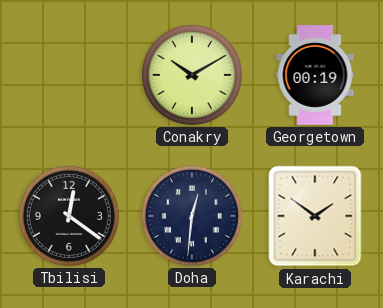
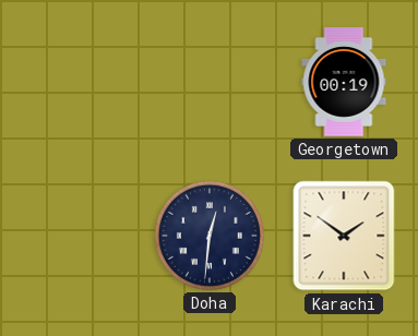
Conakry: 10:10 -> none (192, 75)
Tbilisi: 12:21 -> none (69, 216)
